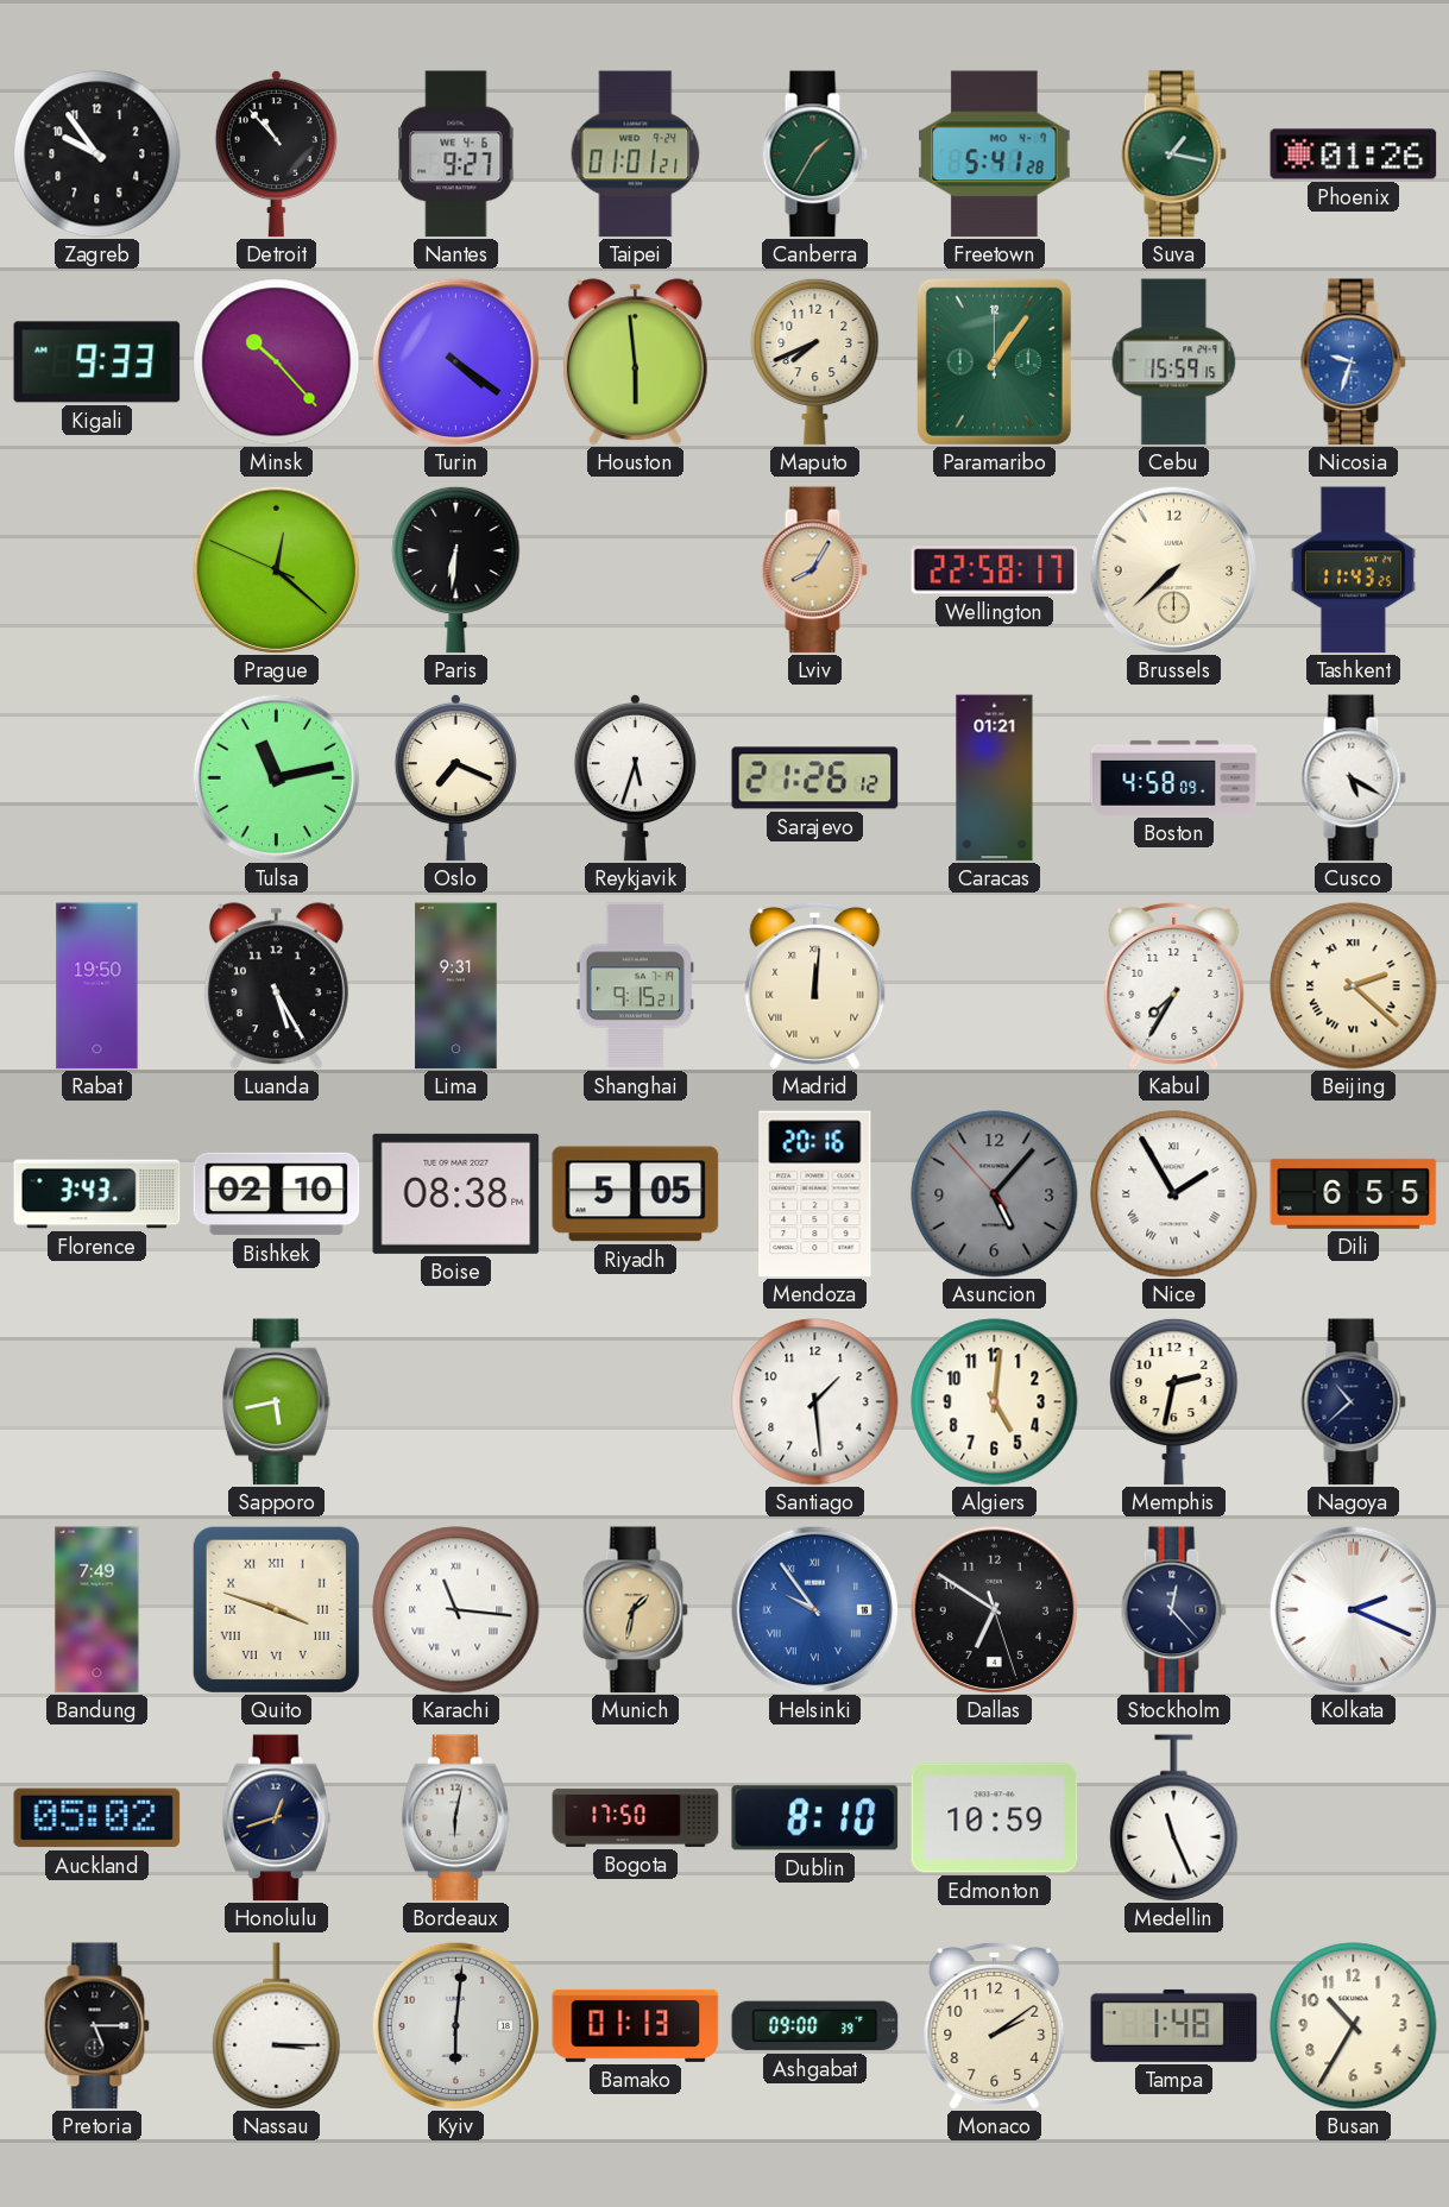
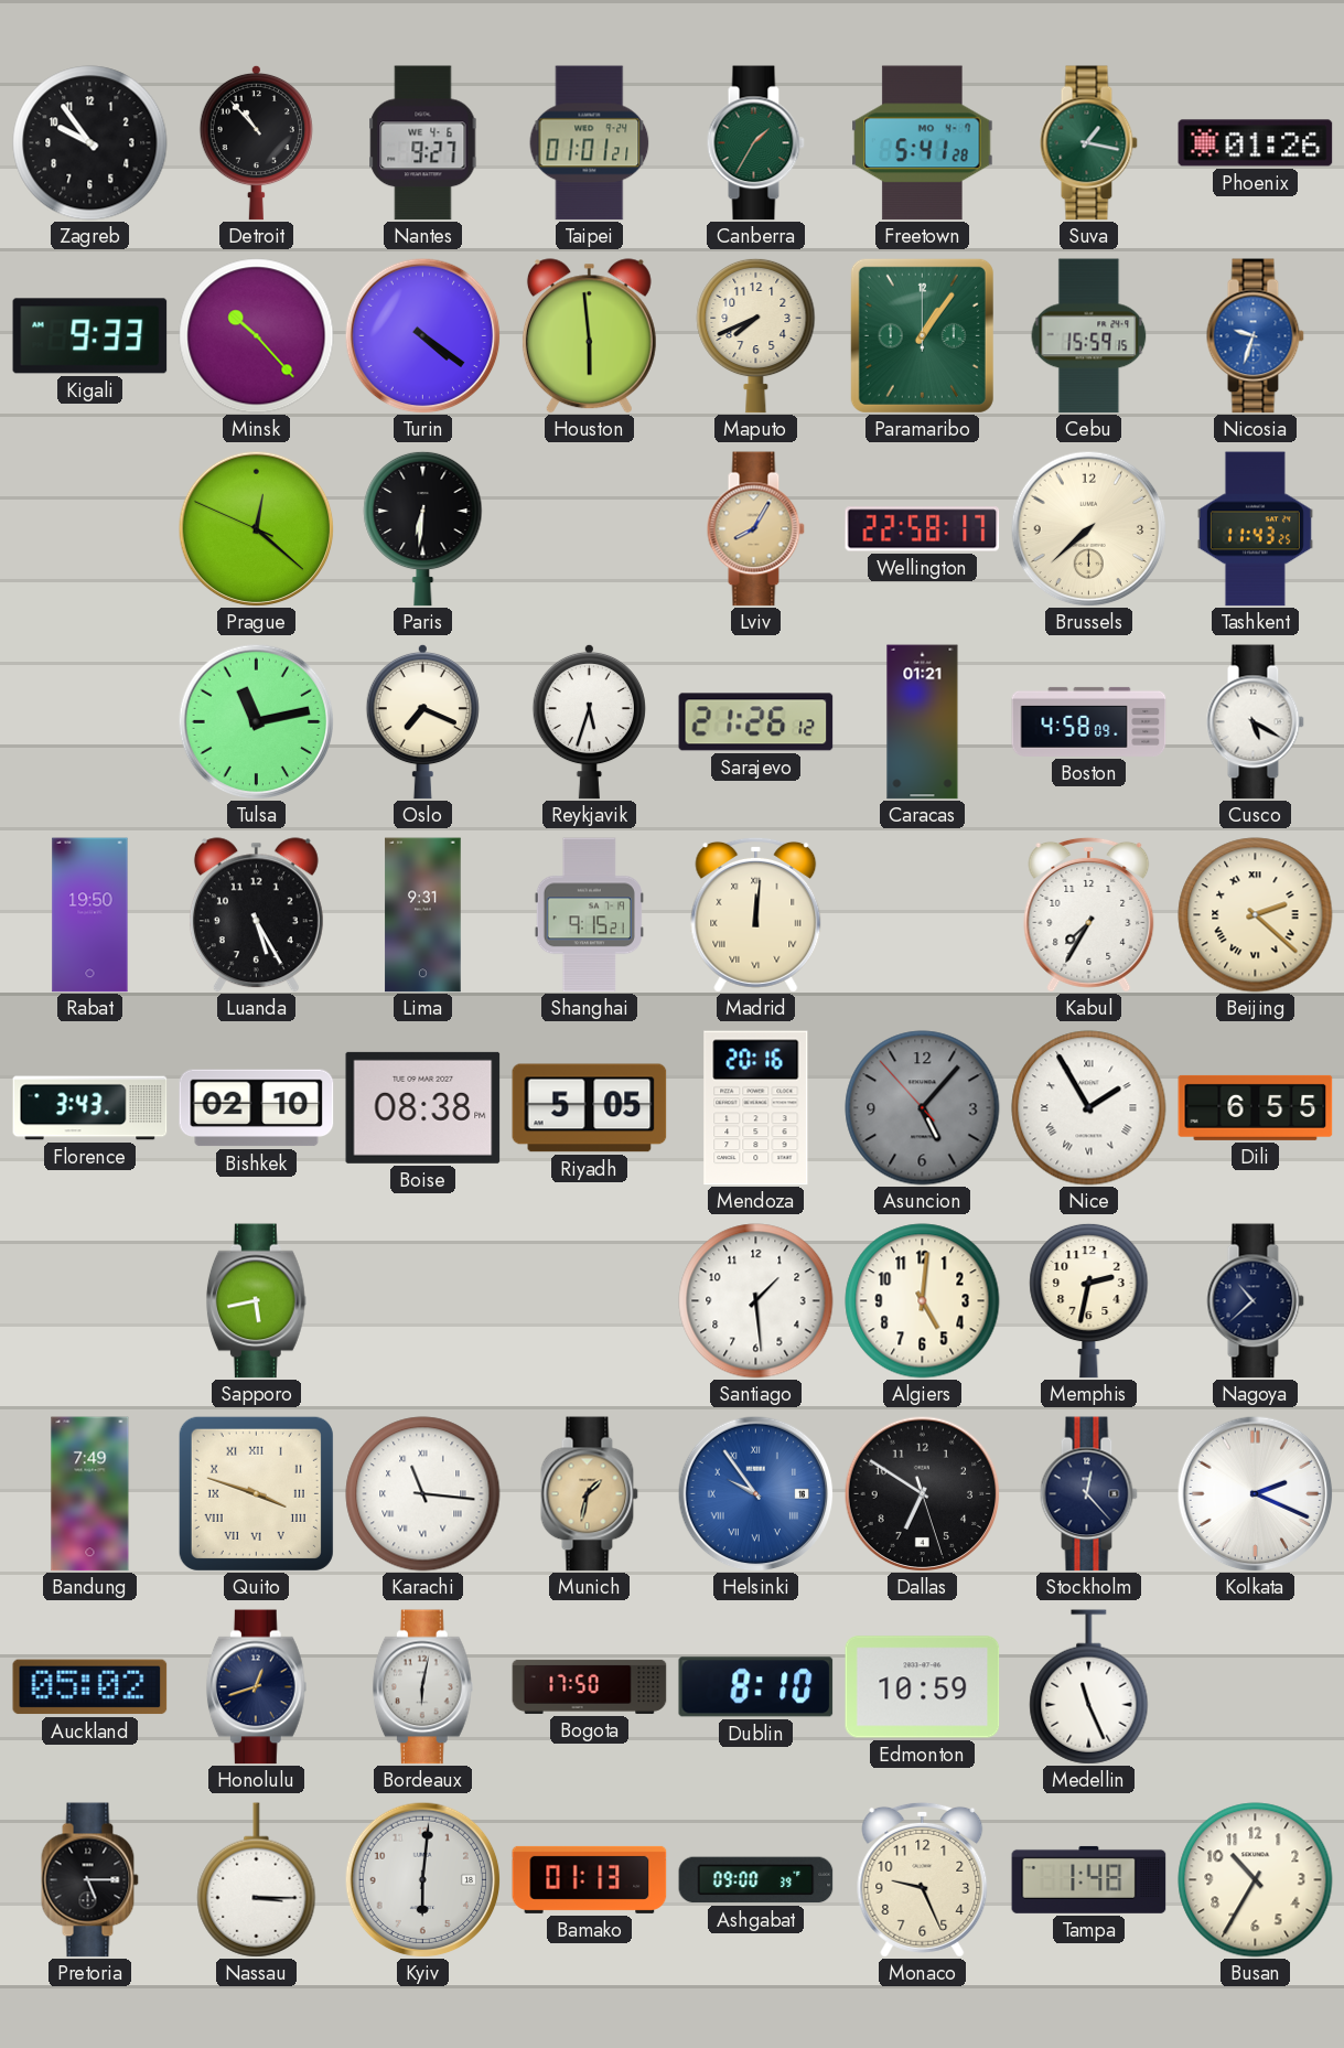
Monaco: 2:09 -> 9:26 (923, 1879)
